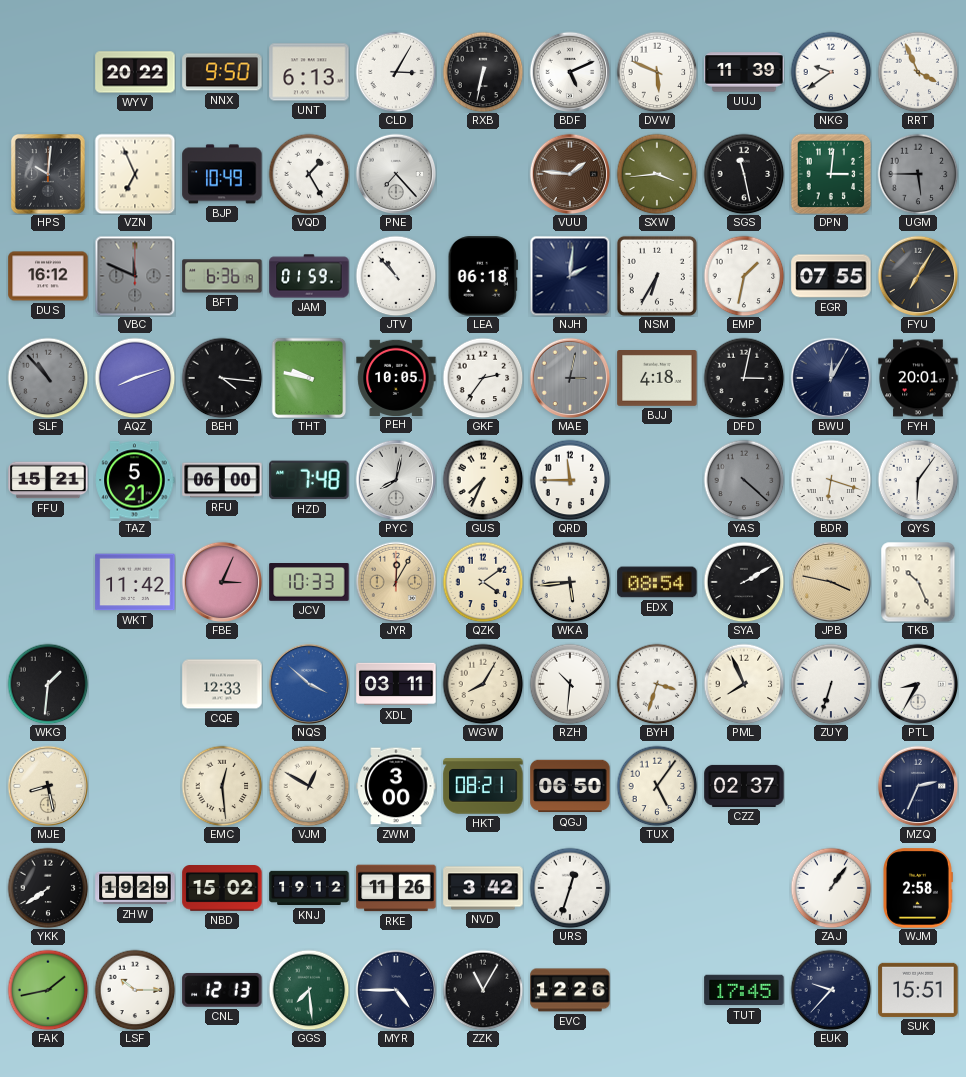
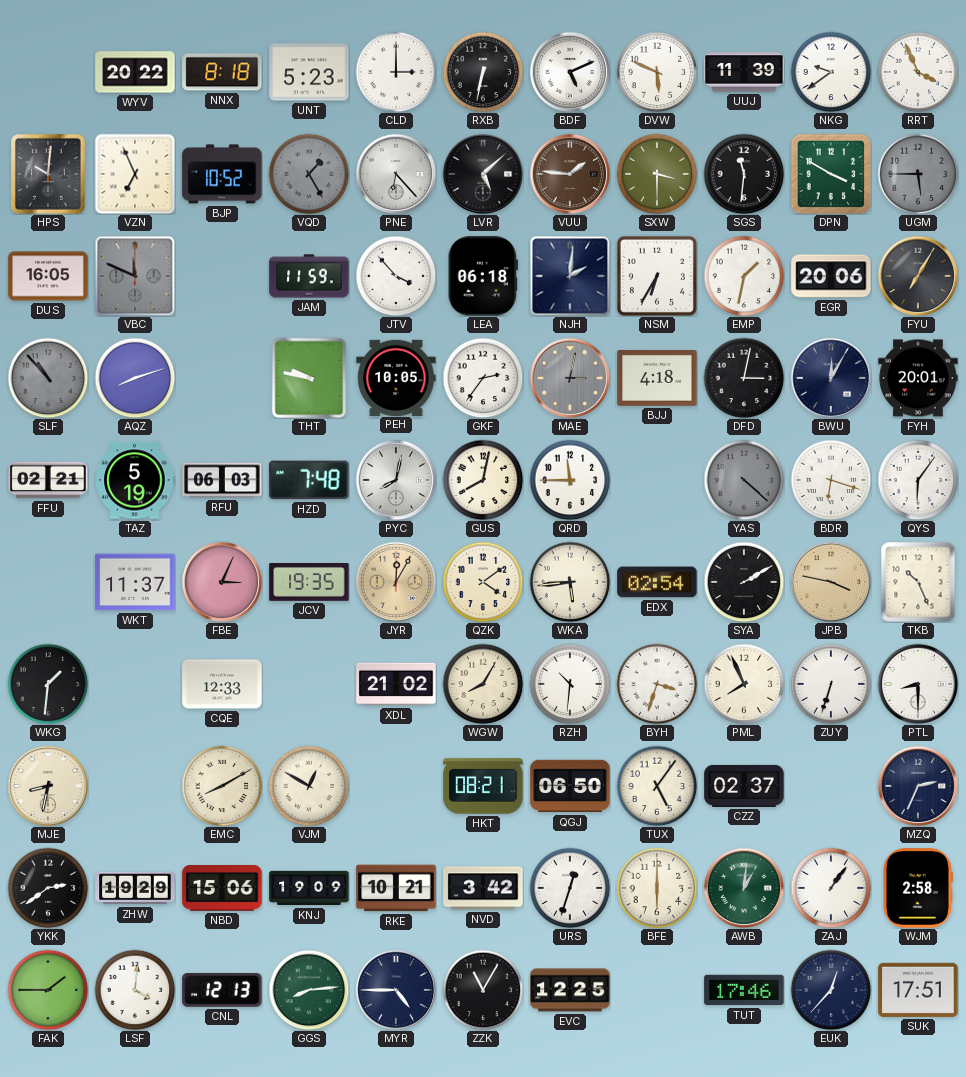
NNX: 9:50 -> 8:18 (222, 72)
UNT: 6:13 -> 5:23 (309, 72)
CLD: 3:05 -> 3:00 (396, 72)
BJP: 10:49 -> 10:52 (222, 174)
VQD dial: white -> grey (309, 174)
PNE: 7:23 -> 6:23 (396, 174)
LVR: none -> 5:08 (483, 174)
SXW: 3:44 -> 3:30 (657, 174)
SGS: 11:28 -> 11:31 (744, 174)
DPN: 3:01 -> 3:50 (831, 174)
DUS: 16:12 -> 16:05 (48, 276)
BFT: 6:36 -> none (222, 276)
JAM: 01:59 -> 11:59 (309, 276)
JTV: 10:53 -> 3:53 (396, 276)
EGR: 07:55 -> 20:06 (831, 276)
BEH: 4:16 -> none (222, 378)
FFU: 15:21 -> 02:21 (48, 480)
TAZ: 5:21 -> 5:19 (135, 480)
RFU: 06:00 -> 06:03 (222, 480)
GUS: 7:34 -> 8:02 (483, 480)
WKT: 11:42 -> 11:37 (135, 582)
JCV: 10:33 -> 19:35 (309, 583)
EDX: 08:54 -> 02:54 (657, 582)
NQS: 3:52 -> none (309, 684)
XDL: 03:11 -> 21:02 (396, 684)
PTL: 8:35 -> 8:30 (918, 684)
MJE: 8:28 -> 8:32 (48, 786)
EMC: 12:29 -> 8:10 (222, 786)
ZWM: 3:00 -> none (396, 786)
YKK: 7:39 -> 2:39 (48, 888)
NBD: 15:02 -> 15:06 (222, 889)
KNJ: 19:12 -> 19:09 (309, 888)
RKE: 11:26 -> 10:21 (396, 888)
BFE: none -> 6:00 (657, 888)
AWB: none -> 1:01 (744, 888)
FAK: 1:43 -> 1:45 (48, 990)
LSF: 10:15 -> 4:01 (135, 990)
GGS: 7:29 -> 8:14 (309, 990)
EVC: 12:26 -> 12:25 (570, 990)
TUT: 17:45 -> 17:46 (744, 990)
EUK: 9:37 -> 12:37 (831, 990)
SUK: 15:51 -> 17:51 (918, 990)
